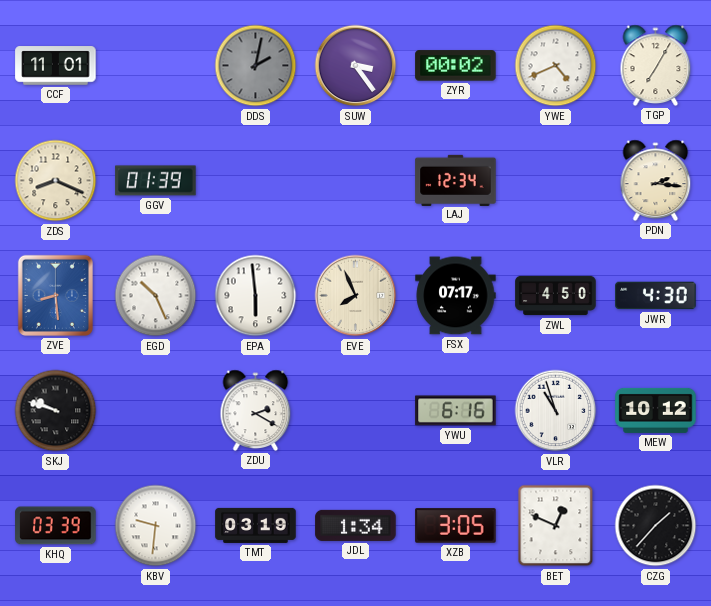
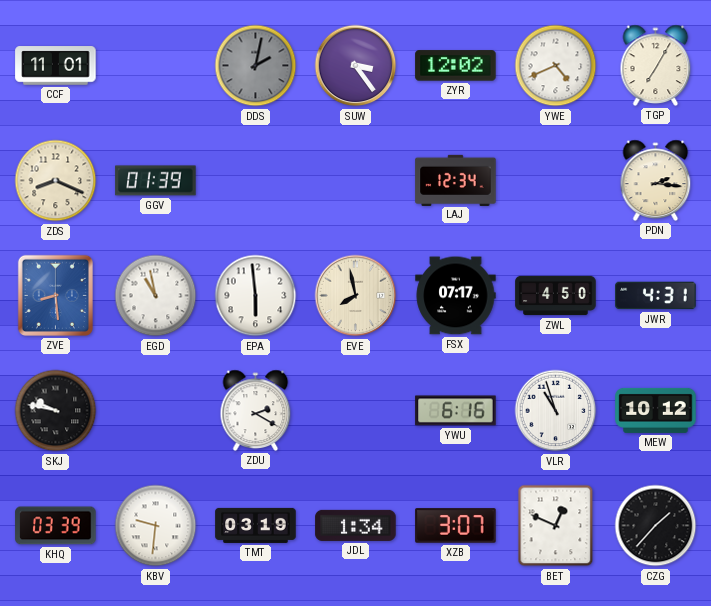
ZYR: 00:02 -> 12:02 (456, 66)
EGD: 10:26 -> 10:58 (156, 296)
EVE: 7:56 -> 7:58 (356, 296)
JWR: 4:30 -> 4:31 (656, 296)
SKJ: 9:48 -> 9:47 (56, 411)
XZB: 3:05 -> 3:07 (456, 526)
